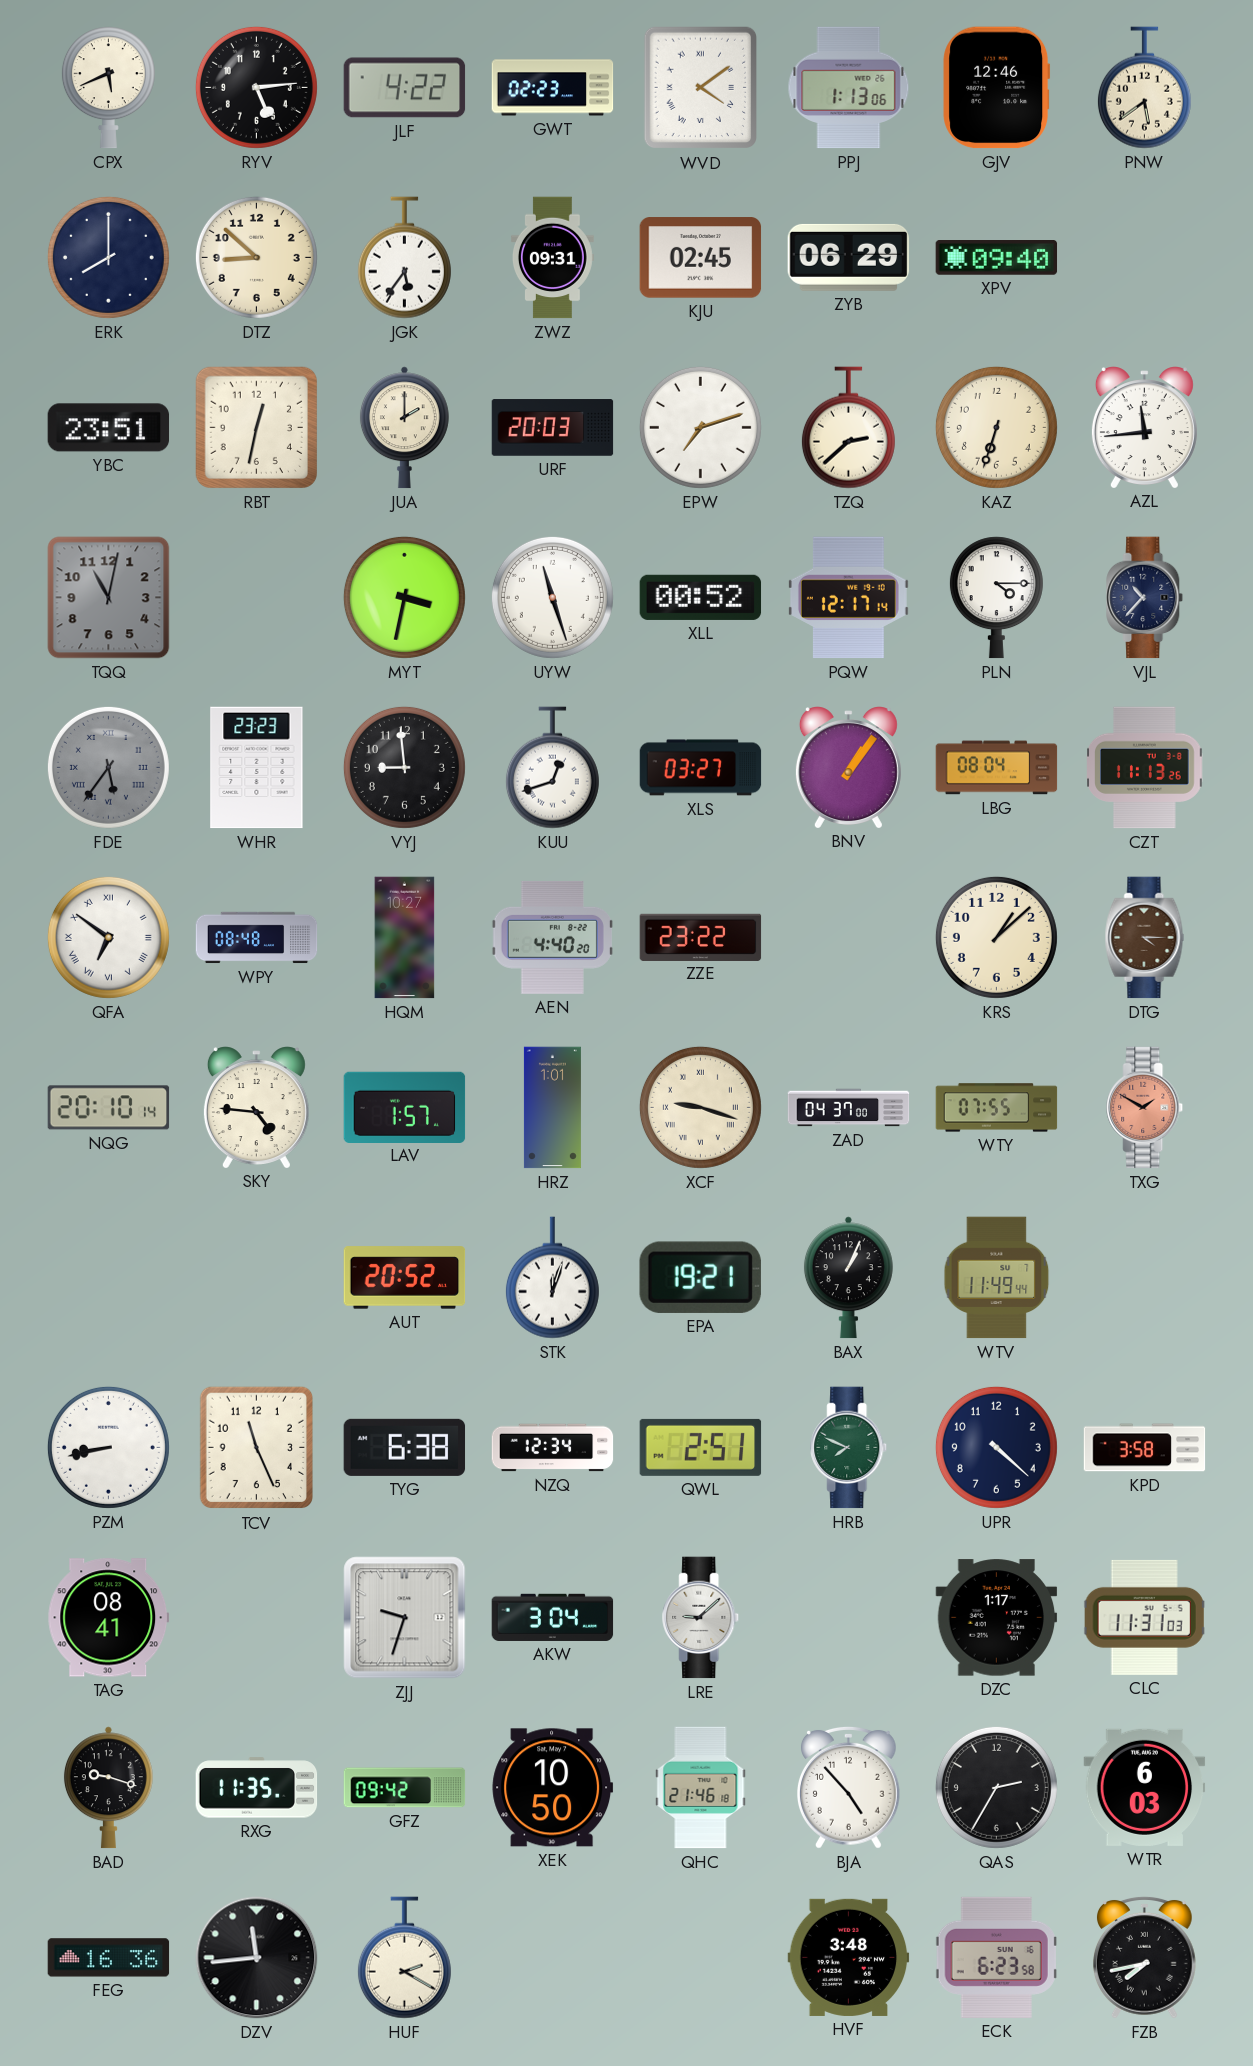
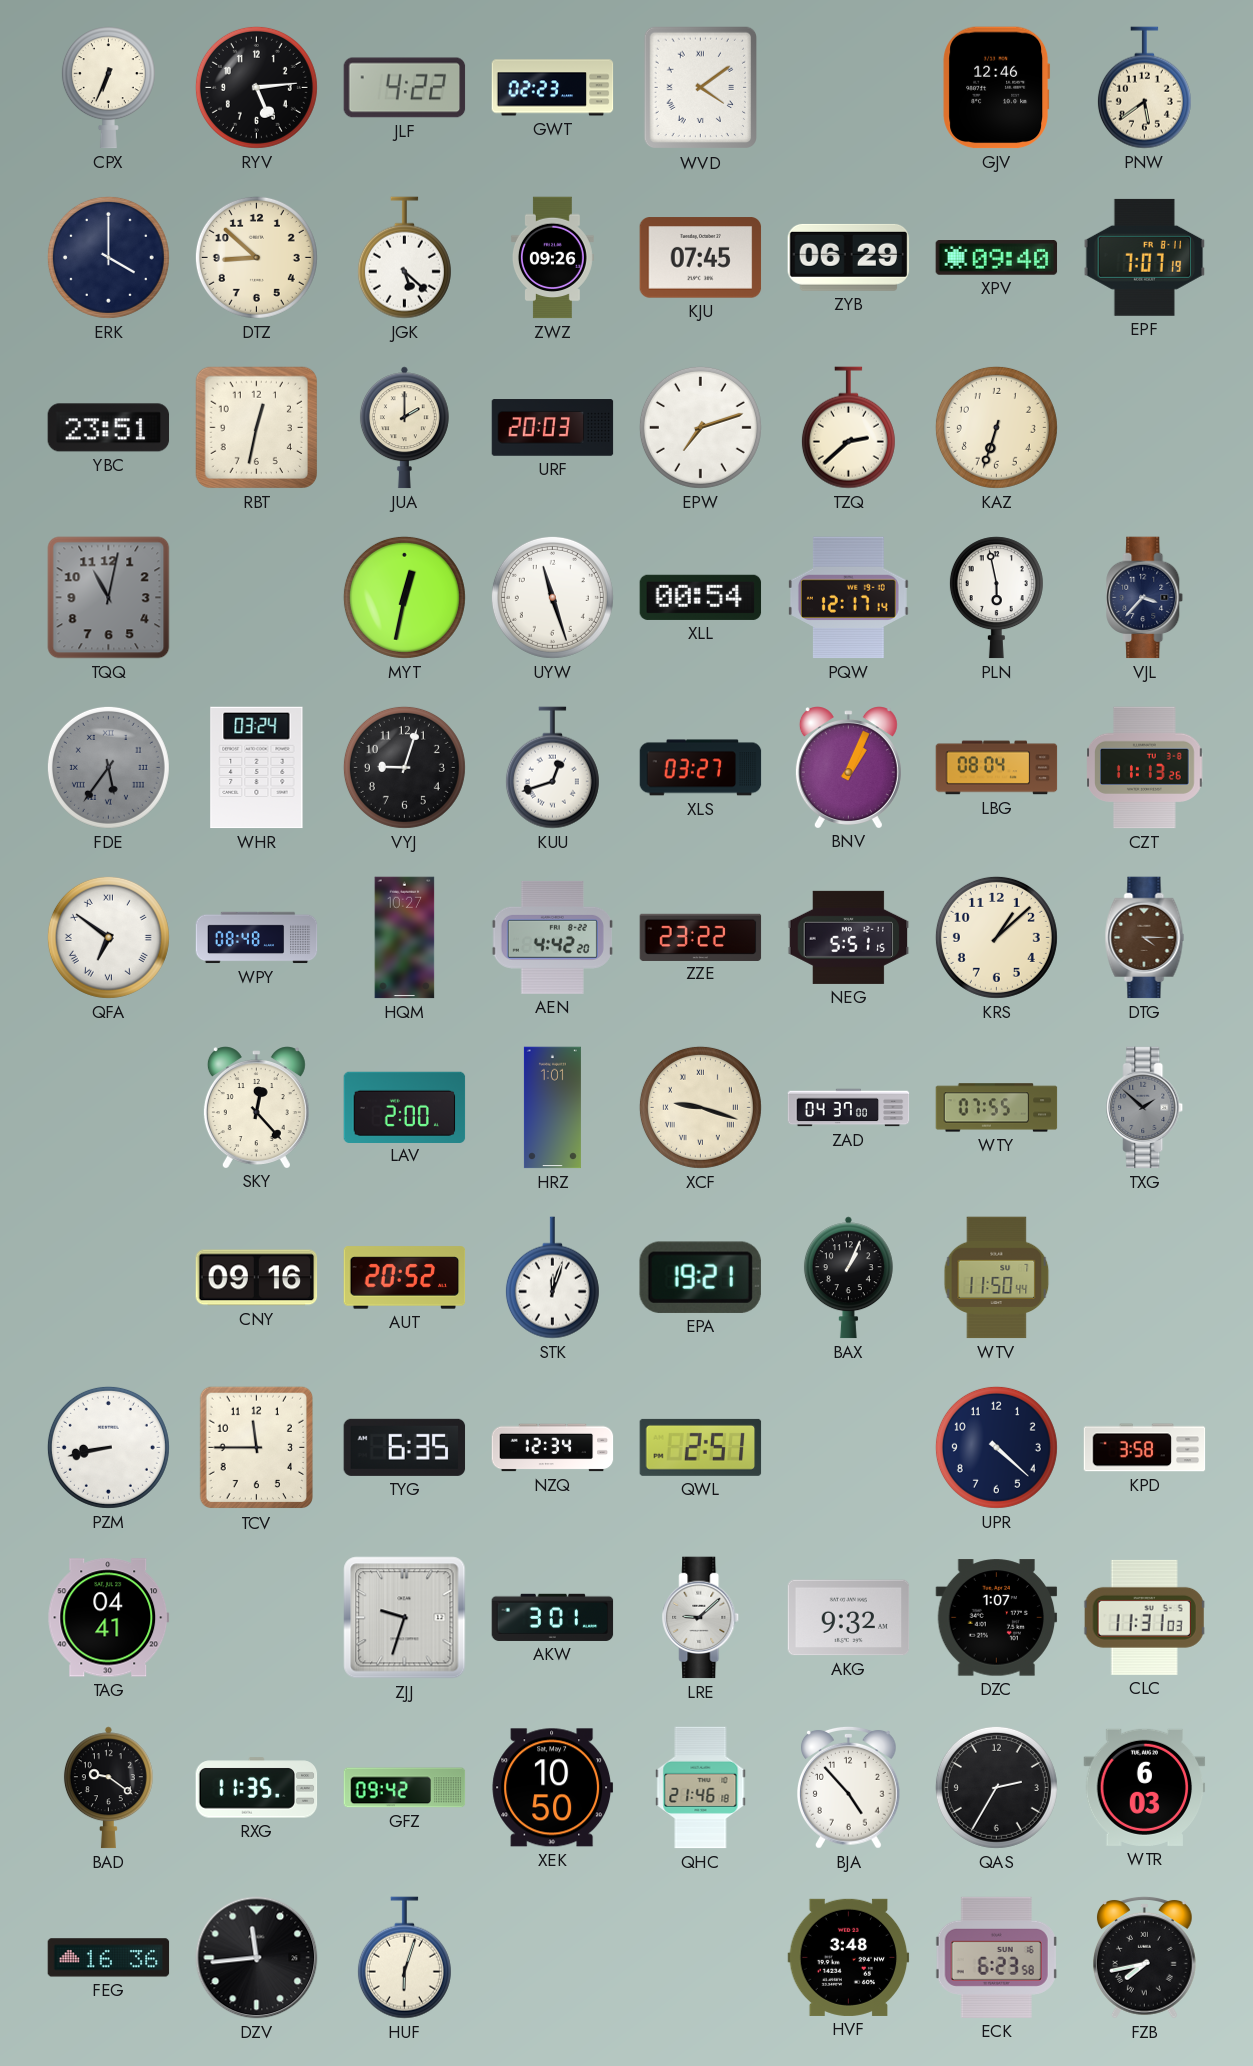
CPX: 5:41 -> 6:34 (108, 88)
PPJ: 1:13 -> none (849, 88)
ERK: 8:00 -> 4:00 (108, 257)
JGK: 5:36 -> 5:22 (404, 258)
ZWZ: 09:31 -> 09:26 (552, 258)
KJU: 02:45 -> 07:45 (701, 258)
EPF: none -> 7:07 (1145, 257)
AZL: 11:44 -> none (1144, 427)
MYT: 3:32 -> 12:32 (404, 597)
XLL: 00:52 -> 00:54 (701, 597)
PLN: 4:15 -> 5:58 (996, 598)
VJL: 10:37 -> 3:37 (1145, 598)
WHR: 23:23 -> 03:24 (257, 768)
VYJ: 8:59 -> 9:03 (404, 767)
BNV: 1:06 -> 1:04 (848, 767)
AEN: 4:40 -> 4:42 (552, 937)
NEG: none -> 5:51 (849, 937)
NQG: 20:10 -> none (109, 1108)
SKY: 4:46 -> 12:23 (256, 1107)
LAV: 1:57 -> 2:00 (405, 1107)
TXG: 1:50 -> 1:52 (1145, 1108)
TXG dial: salmon -> grey (1145, 1108)
CNY: none -> 09:16 (257, 1278)
WTV: 11:49 -> 11:50 (997, 1278)
TCV: 11:26 -> 11:45 (256, 1448)
TYG: 6:38 -> 6:35 (405, 1447)
HRB: 7:49 -> none (849, 1448)
TAG: 08:41 -> 04:41 (109, 1618)
AKW: 3:04 -> 3:01 (553, 1617)
AKG: none -> 9:32 (849, 1618)
DZC: 1:17 -> 1:07 (997, 1618)
BAD: 9:18 -> 9:21 (108, 1788)
HUF: 2:20 -> 6:03 (404, 1958)
